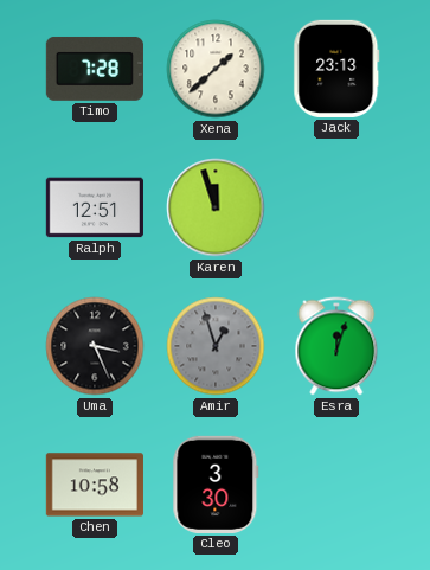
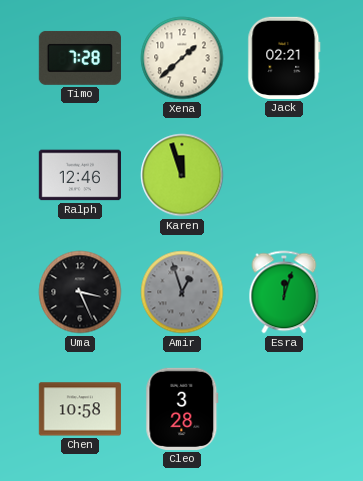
Jack: 23:13 -> 02:21 (284, 58)
Ralph: 12:51 -> 12:46 (80, 175)
Cleo: 3:30 -> 3:28 (182, 409)
